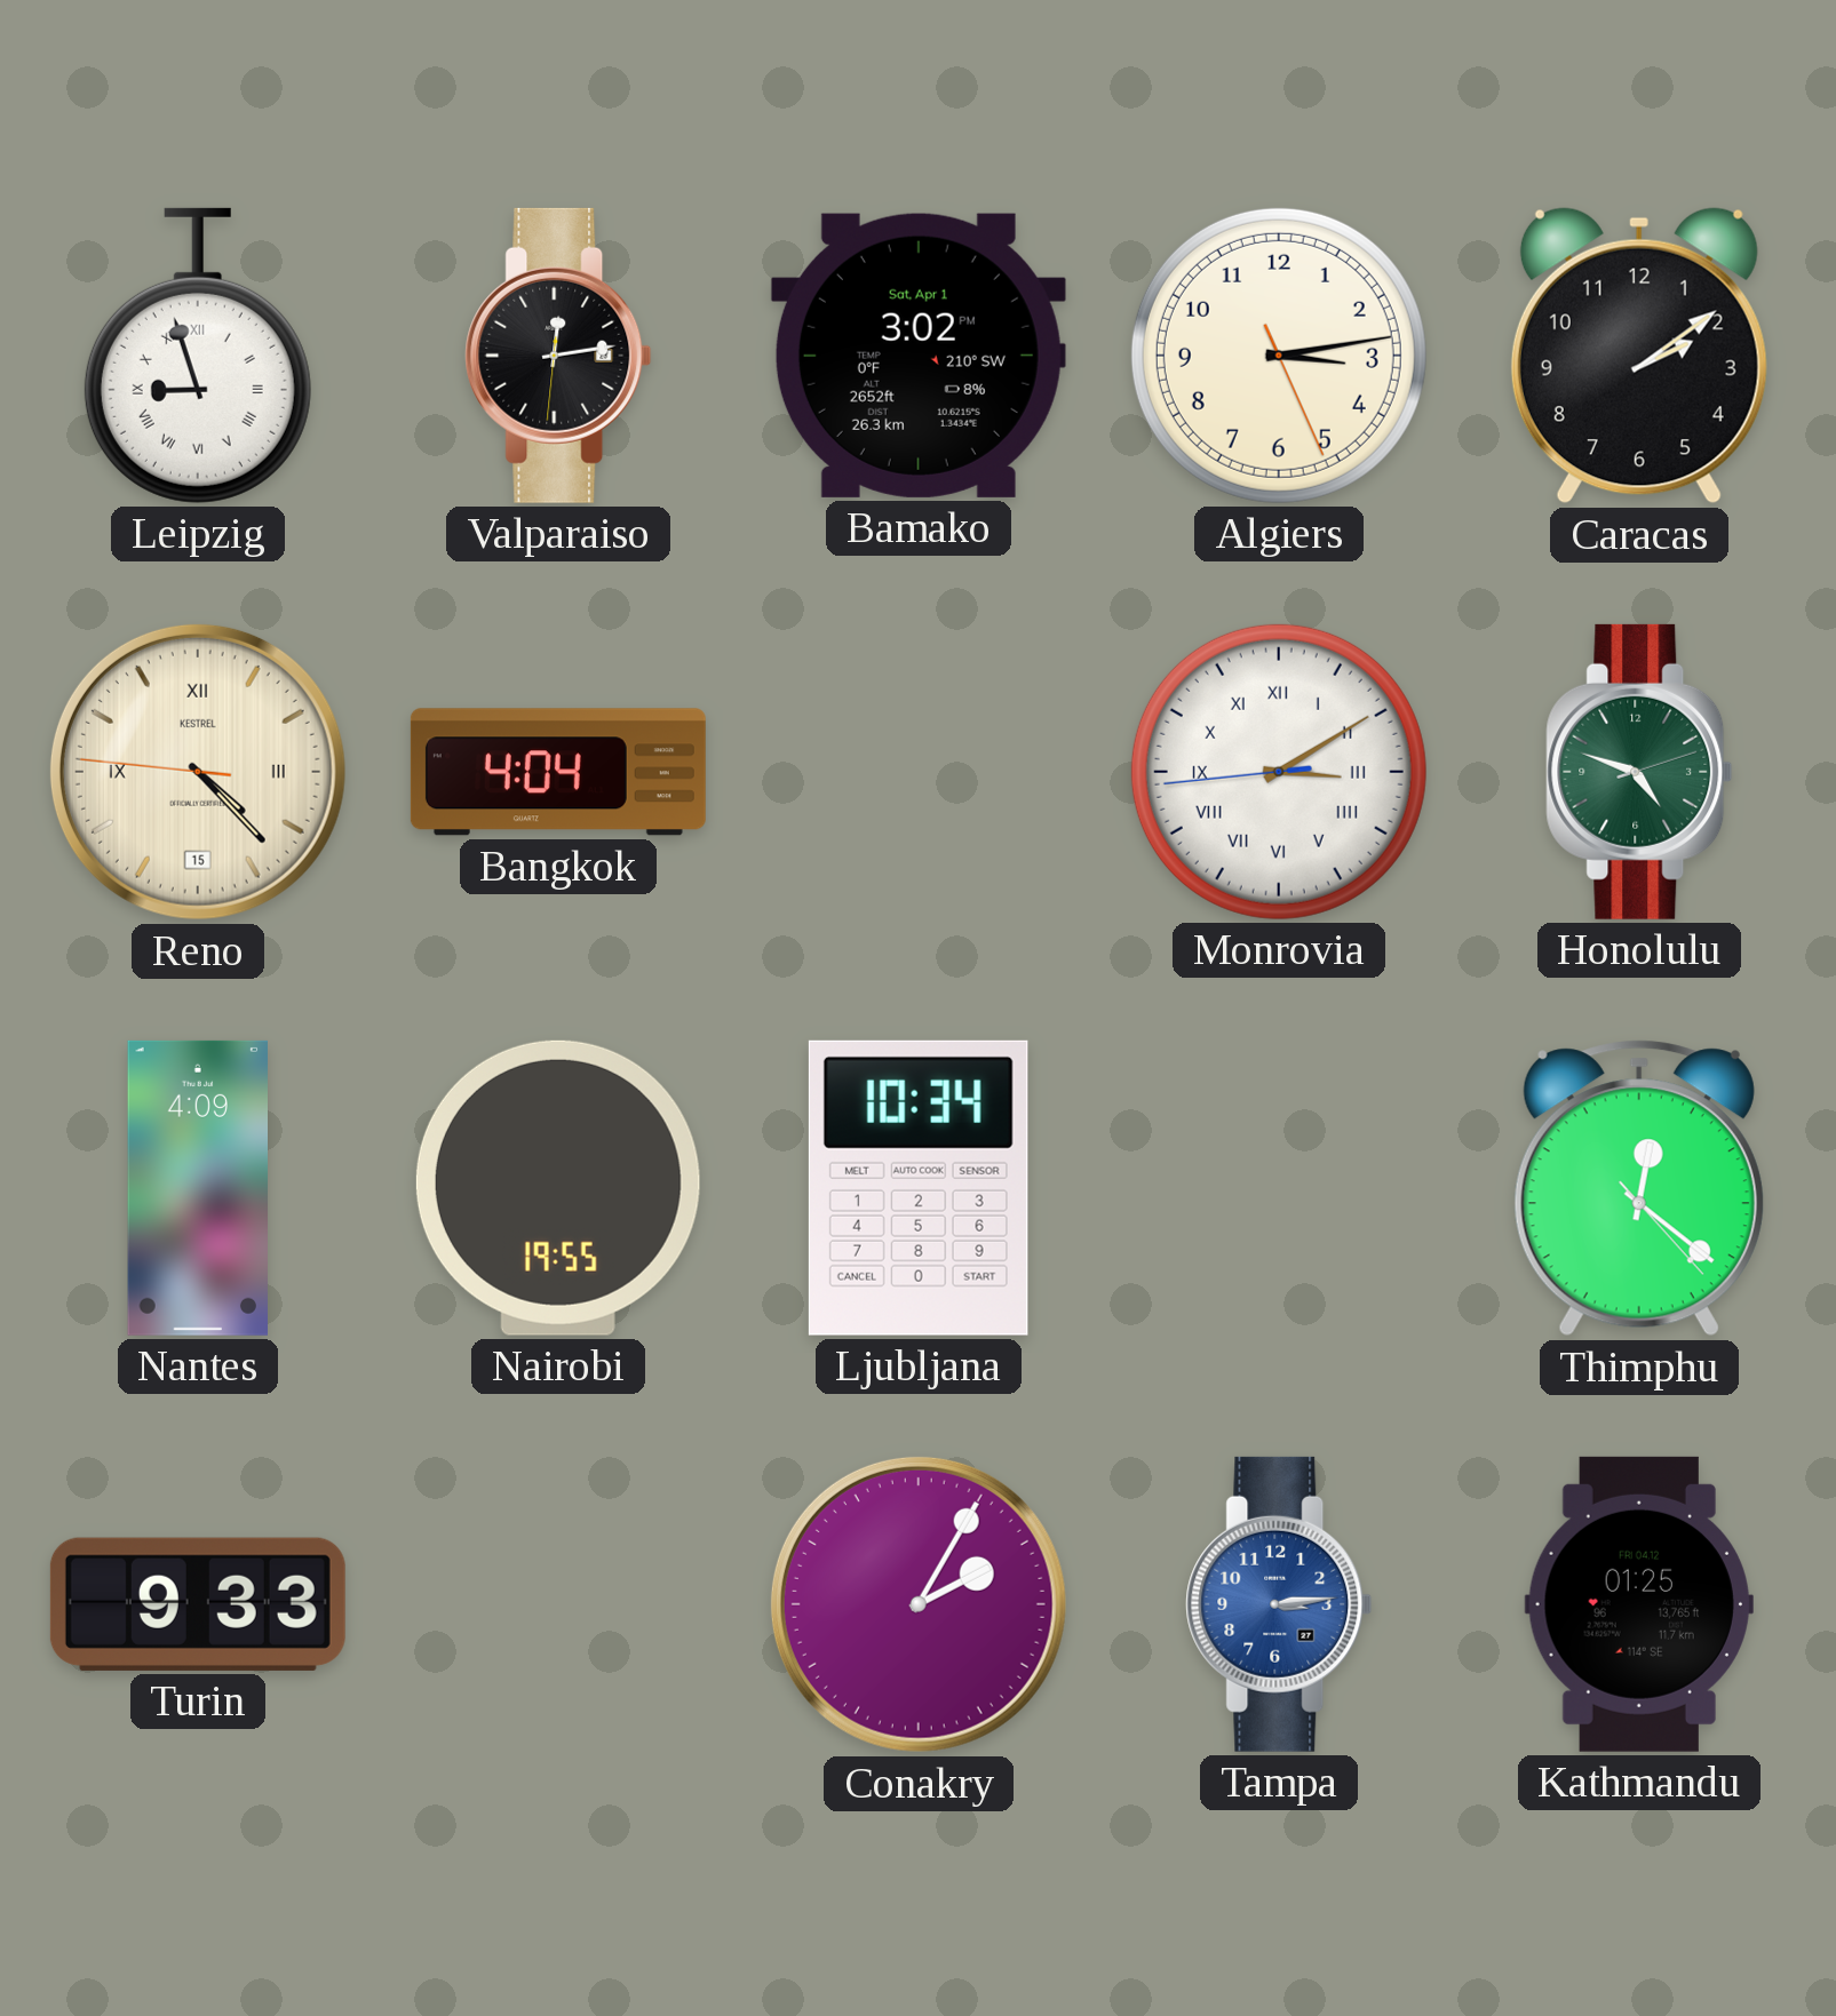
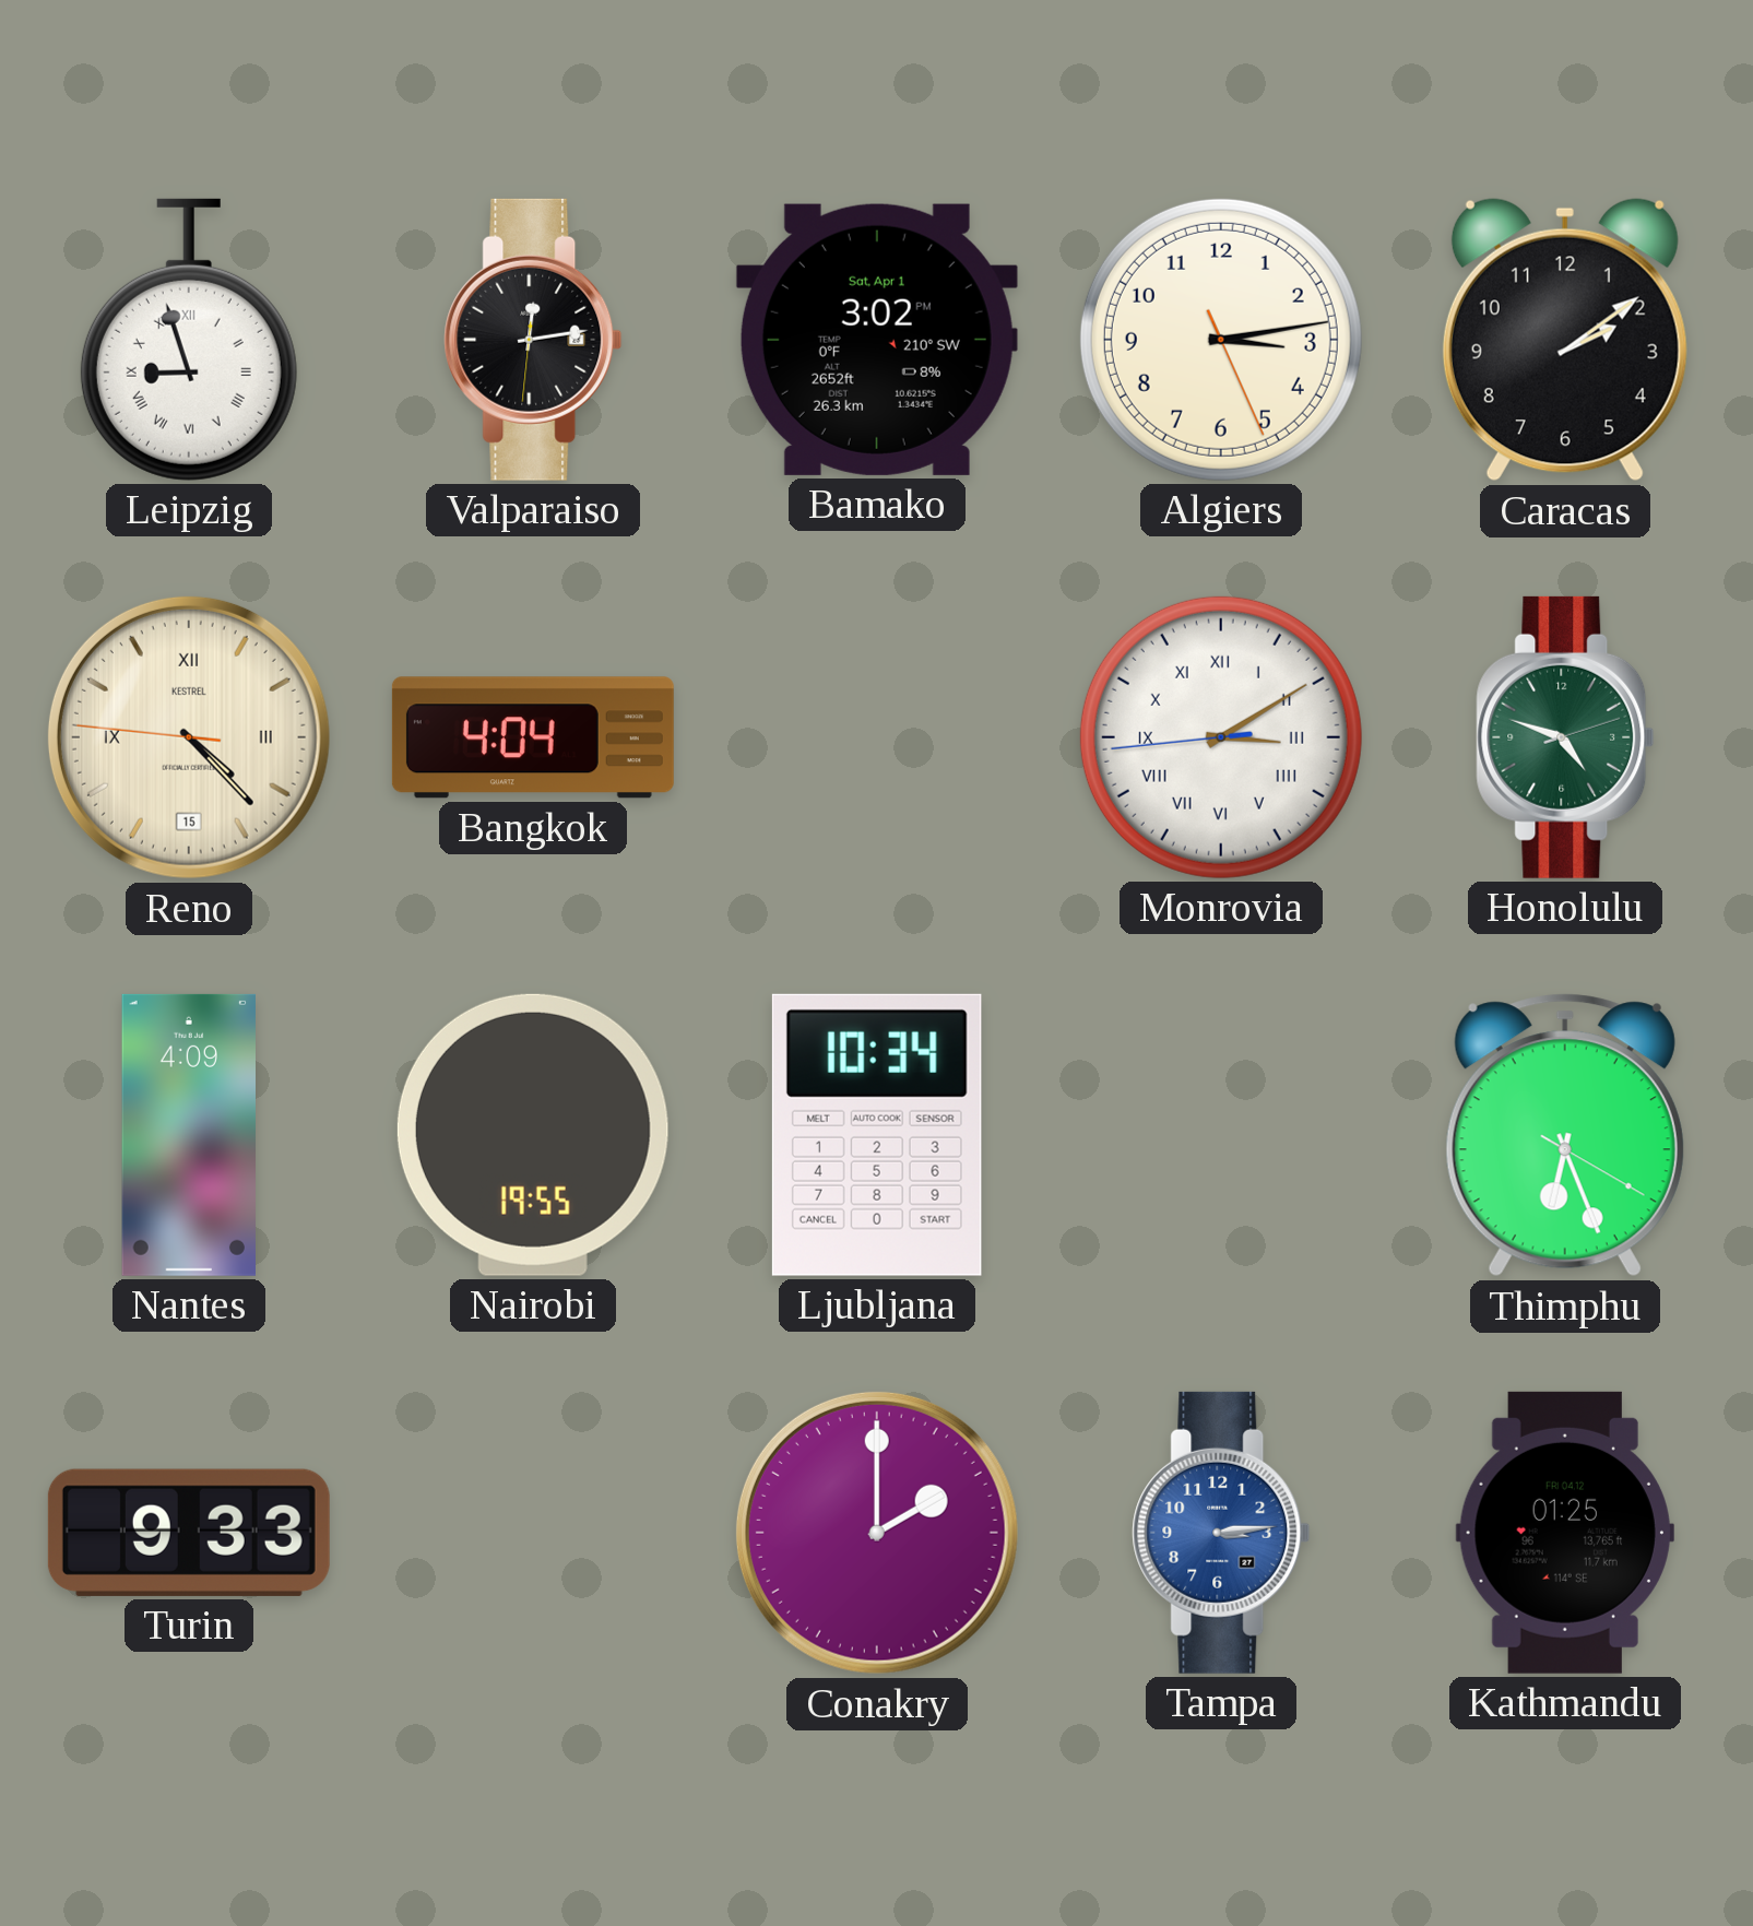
Thimphu: 12:21 -> 6:26 (1565, 1135)
Conakry: 2:05 -> 2:00 (877, 1533)
